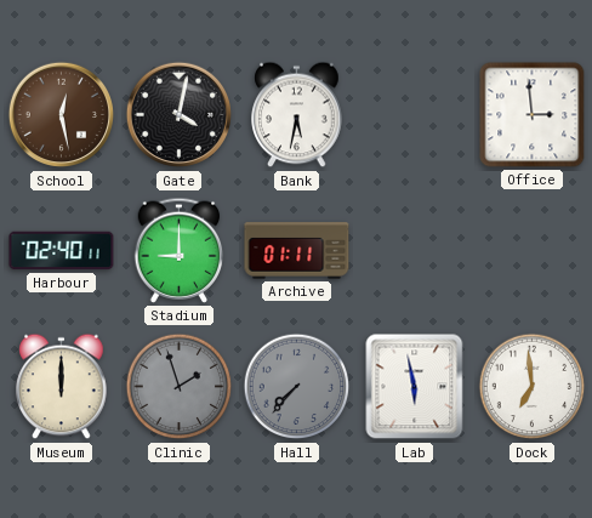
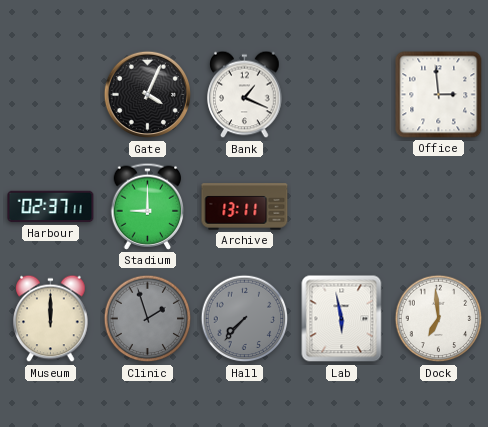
School: 12:28 -> none (62, 115)
Gate: 4:02 -> 4:04 (148, 95)
Bank: 5:32 -> 1:19 (245, 95)
Harbour: 02:40 -> 02:37 (51, 207)
Archive: 01:11 -> 13:11 (245, 207)
